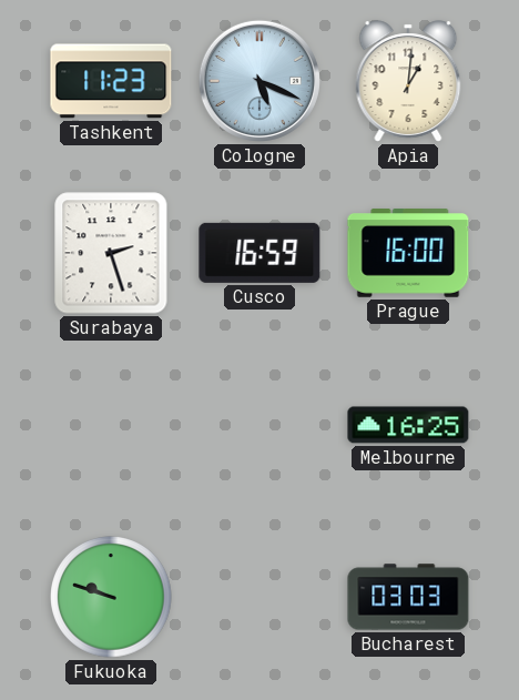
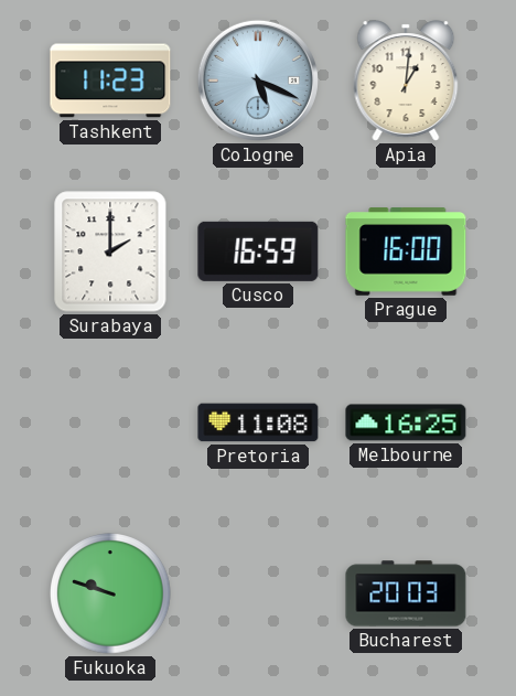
Surabaya: 2:27 -> 2:00 (110, 251)
Pretoria: none -> 11:08 (258, 422)
Bucharest: 03:03 -> 20:03 (406, 593)
